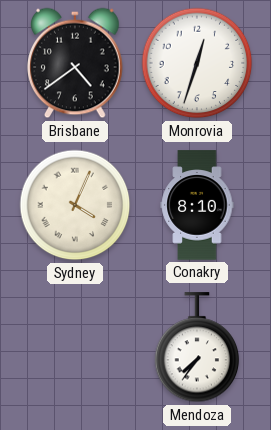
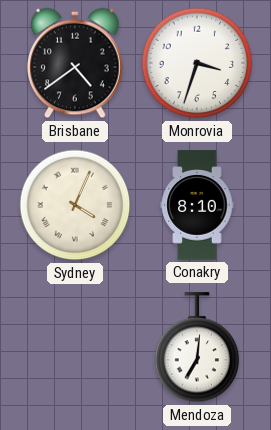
Monrovia: 12:33 -> 3:33 (197, 63)
Mendoza: 7:36 -> 7:01 (197, 348)
